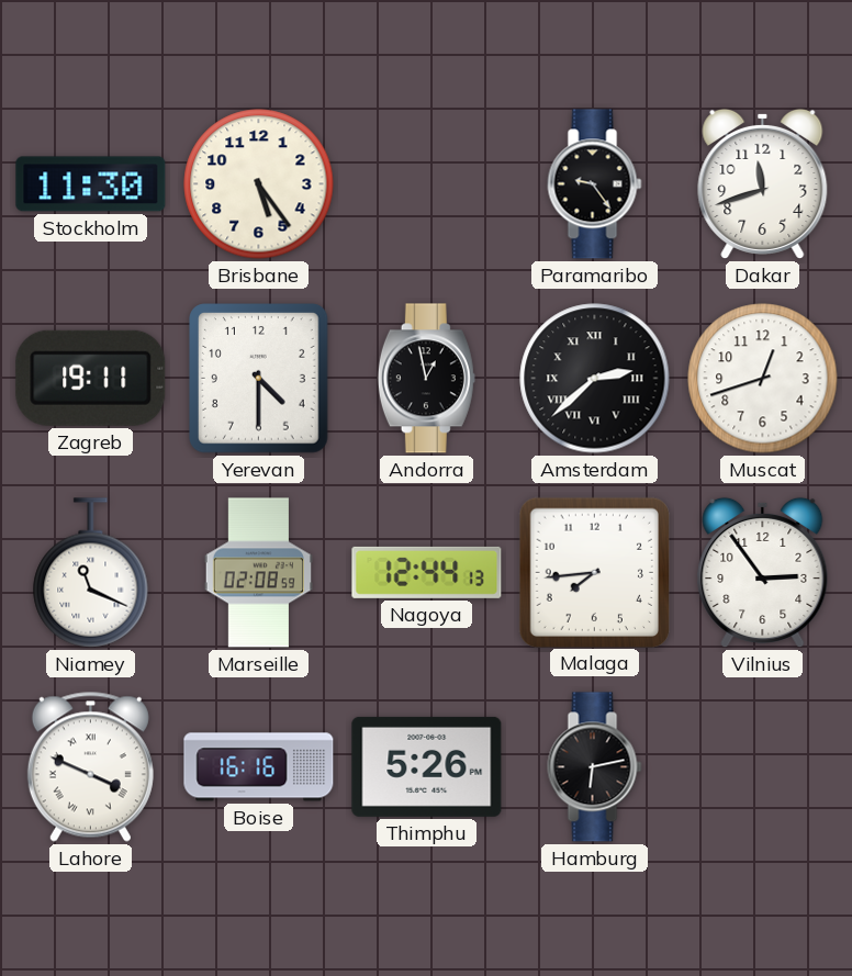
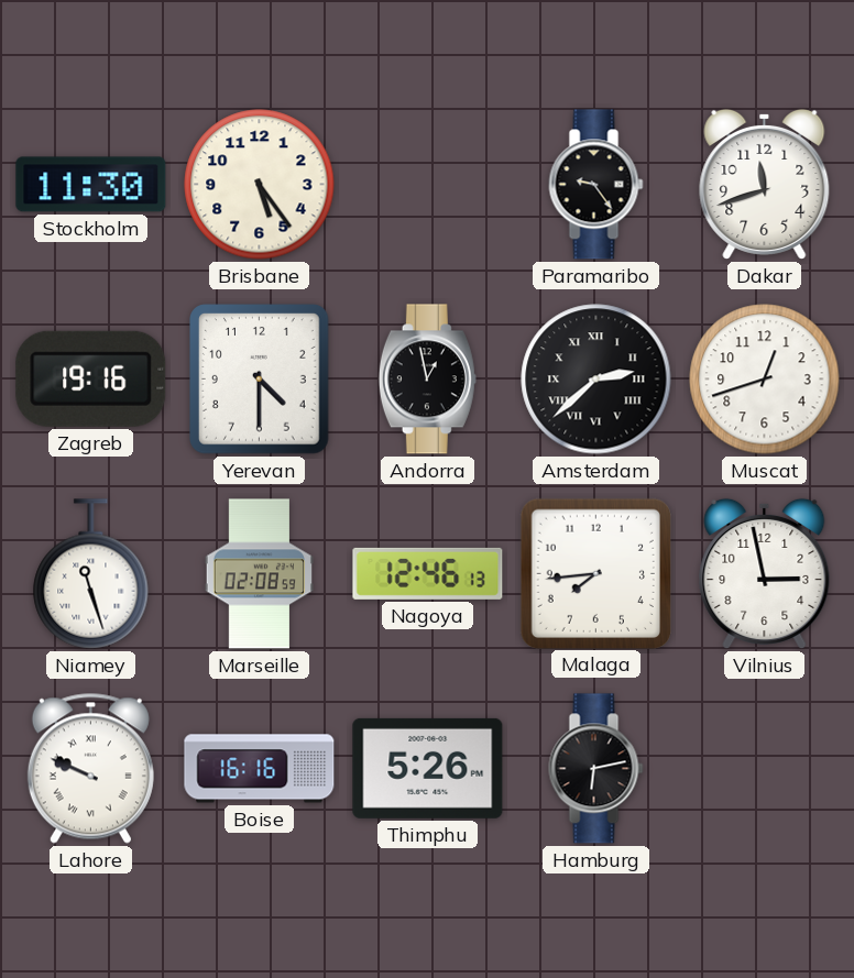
Zagreb: 19:11 -> 19:16 (91, 378)
Niamey: 11:19 -> 11:27 (91, 574)
Nagoya: 12:44 -> 12:46 (428, 573)
Vilnius: 2:54 -> 2:58 (765, 573)
Lahore: 3:49 -> 9:49 (90, 768)
